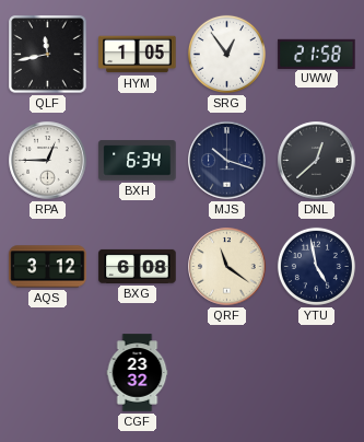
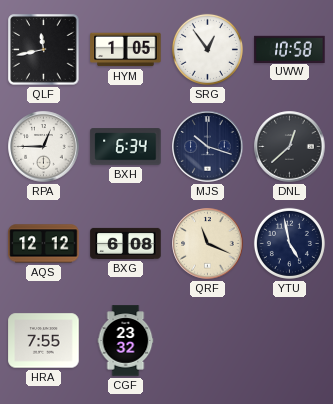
UWW: 21:58 -> 10:58 (290, 49)
AQS: 3:12 -> 12:12 (44, 244)
QRF: 11:21 -> 11:19 (208, 244)
HRA: none -> 7:55 (44, 341)
